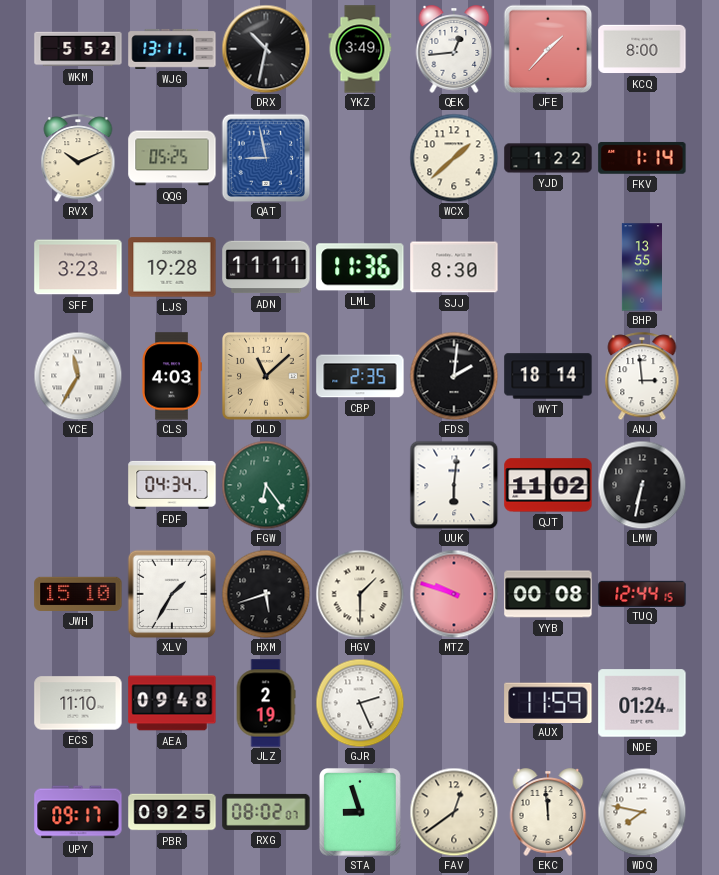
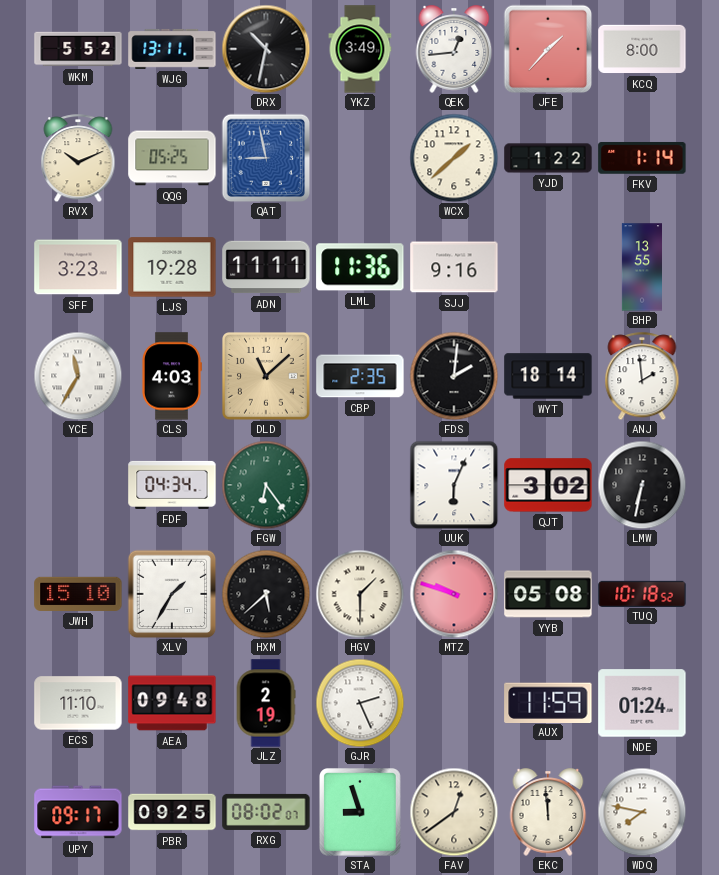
SJJ: 8:30 -> 9:16 (454, 267)
ANJ: 2:59 -> 1:59 (642, 376)
UUK: 6:01 -> 6:04 (454, 485)
QJT: 11:02 -> 3:02 (548, 485)
HXM: 5:42 -> 5:38 (266, 594)
YYB: 00:08 -> 05:08 (548, 594)
TUQ: 12:44 -> 10:18 (642, 593)
